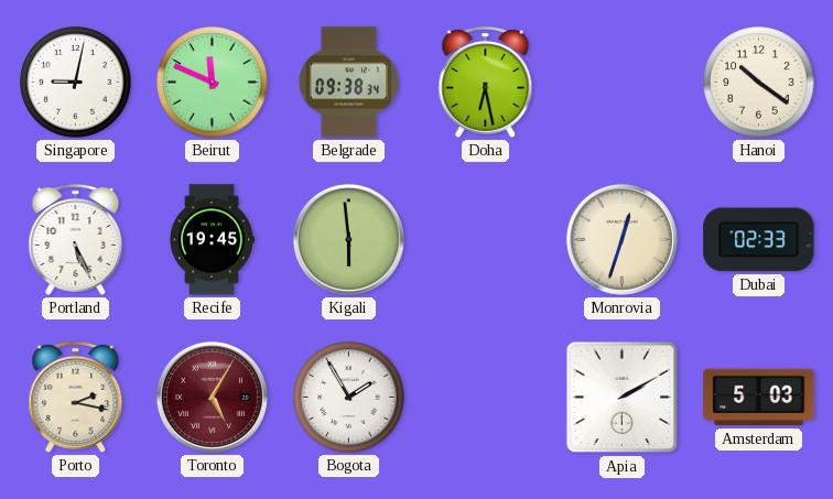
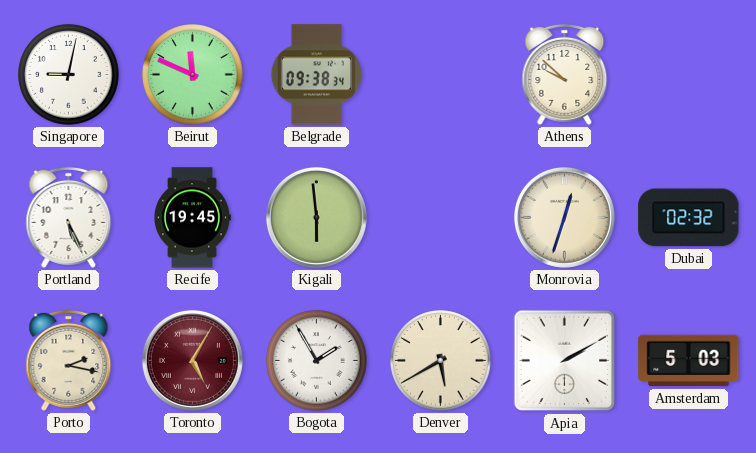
Doha: 6:28 -> none (486, 82)
Athens: none -> 9:52 (565, 74)
Hanoi: 10:21 -> none (759, 83)
Dubai: 02:33 -> 02:32 (689, 218)
Denver: none -> 5:40 (441, 361)
